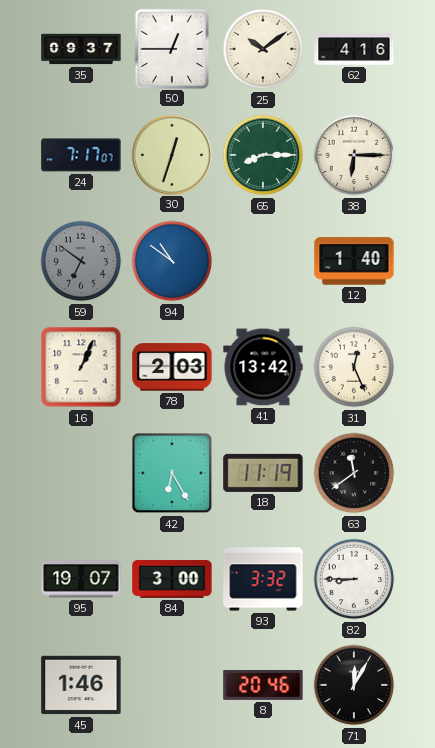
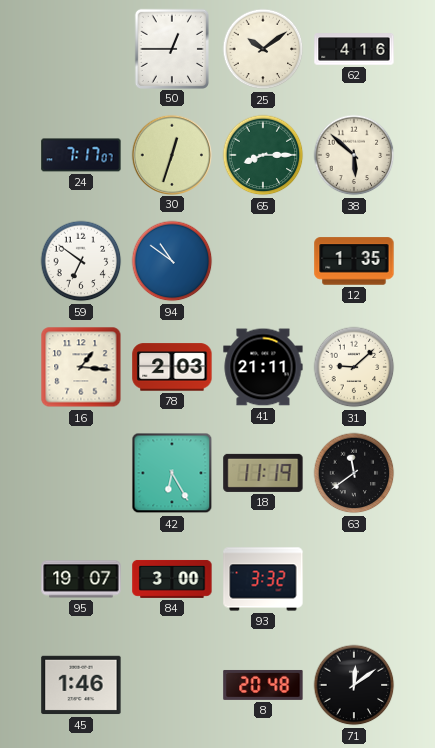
35: 09:37 -> none (81, 49)
38: 6:15 -> 5:52 (354, 155)
59 dial: grey -> white (81, 261)
12: 1:40 -> 1:35 (354, 261)
16: 1:04 -> 1:16 (81, 367)
41: 13:42 -> 21:11 (263, 367)
31: 12:26 -> 9:08 (354, 367)
82: 8:45 -> none (354, 579)
8: 20:46 -> 20:48 (263, 685)
71: 12:05 -> 12:09 (354, 685)
